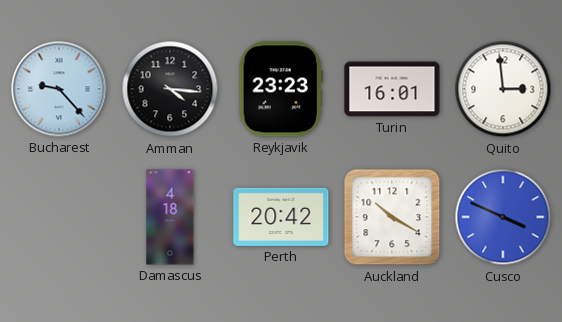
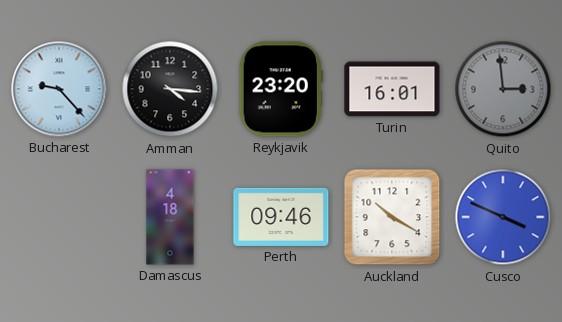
Reykjavik: 23:23 -> 23:20 (281, 89)
Quito dial: white -> grey (503, 89)
Perth: 20:42 -> 09:46 (281, 217)
